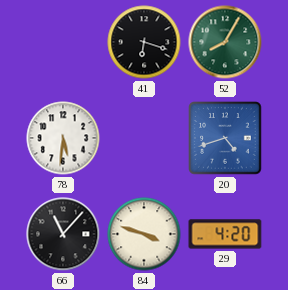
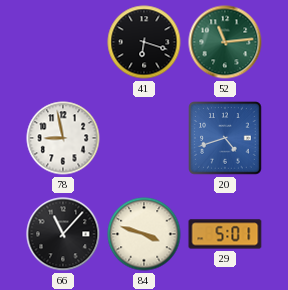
52: 8:05 -> 11:14 (225, 42)
78: 5:31 -> 8:58 (63, 138)
29: 4:20 -> 5:01 (225, 234)
